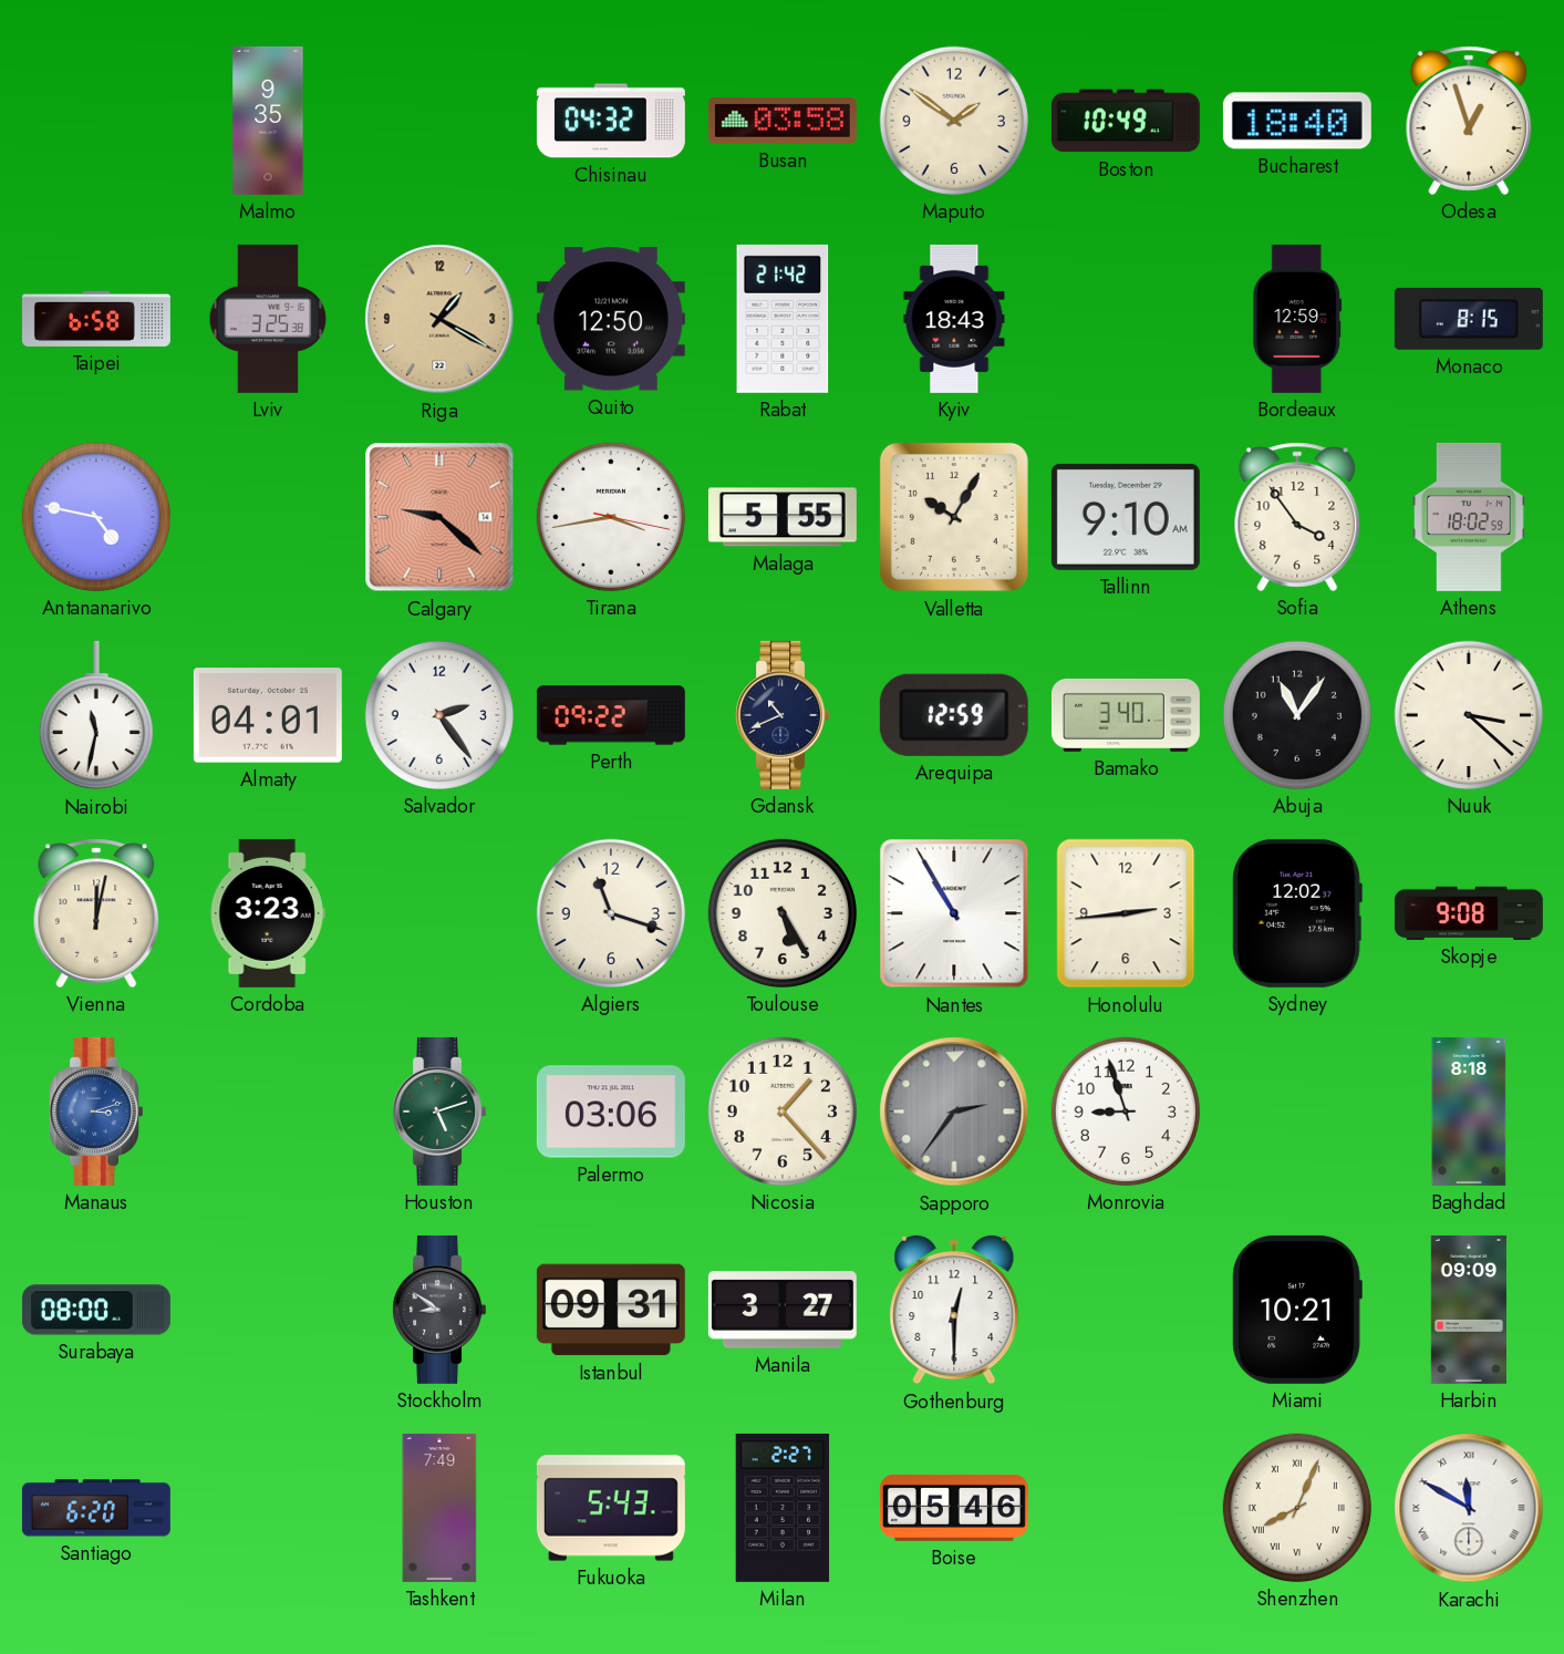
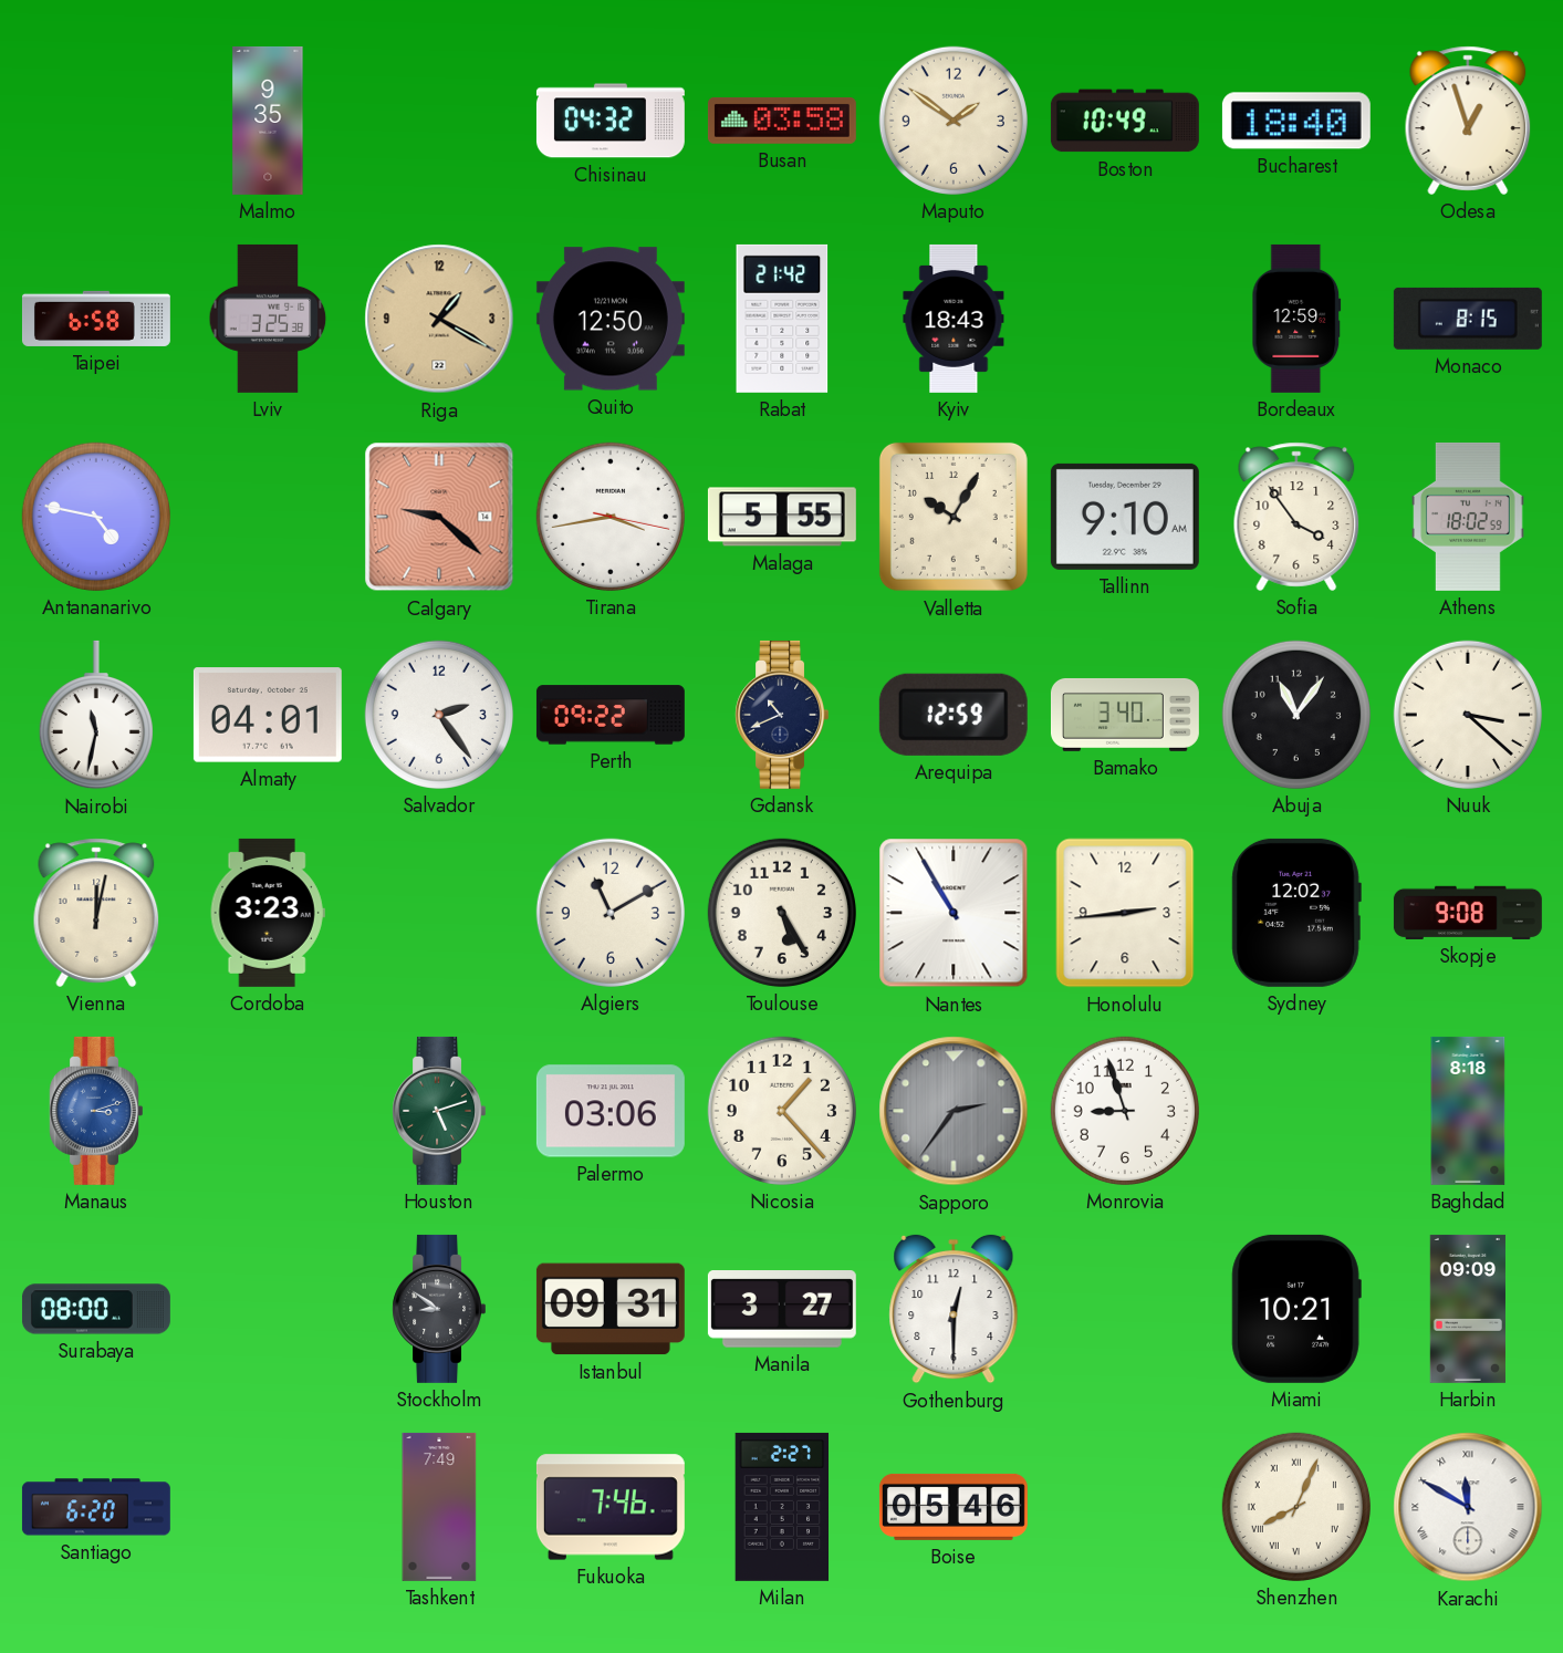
Algiers: 11:18 -> 11:10 (611, 913)
Fukuoka: 5:43 -> 7:46 (611, 1507)
